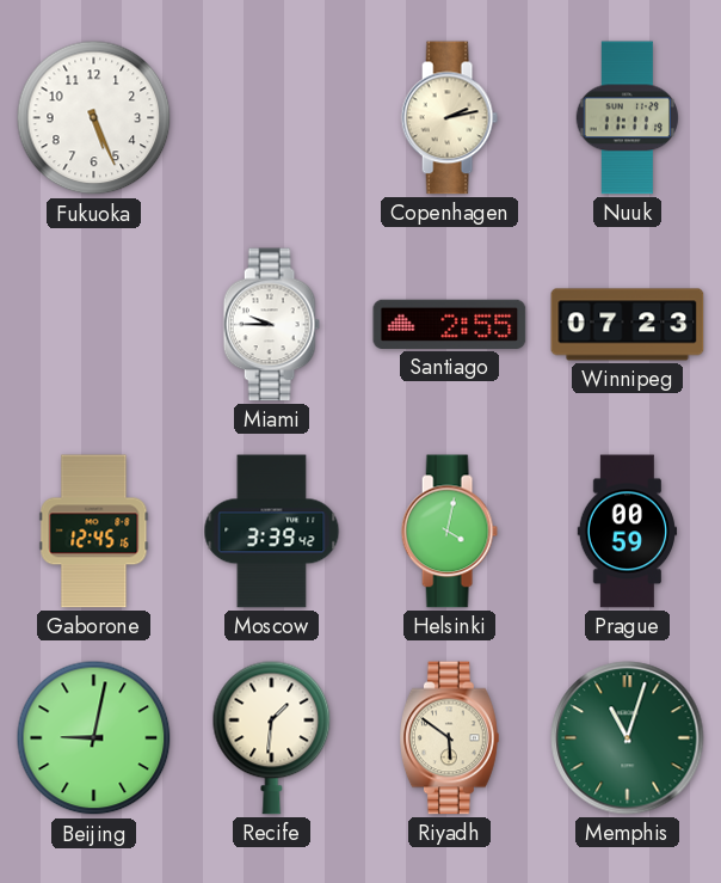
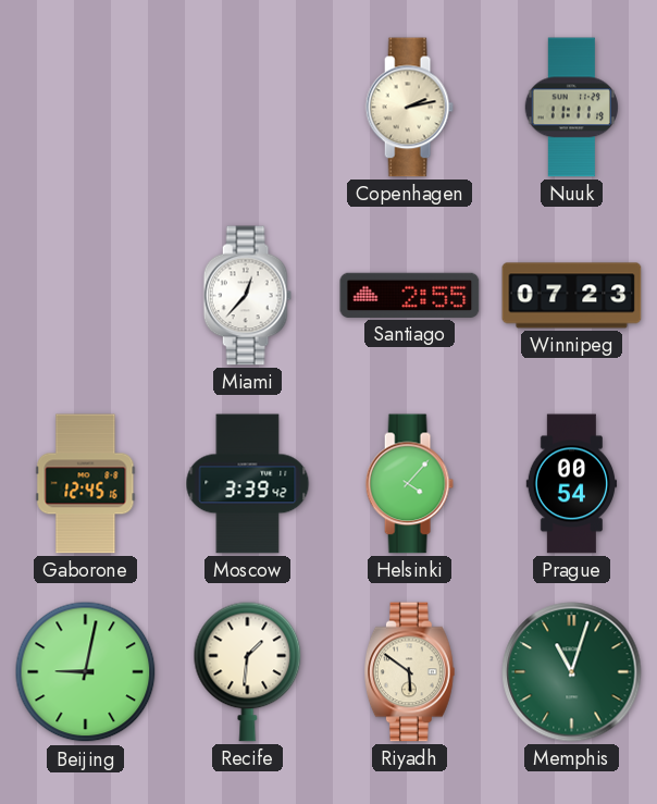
Fukuoka: 5:26 -> none (94, 118)
Miami: 9:45 -> 12:37 (247, 296)
Helsinki: 4:02 -> 4:07 (409, 484)
Prague: 00:59 -> 00:54 (572, 484)
